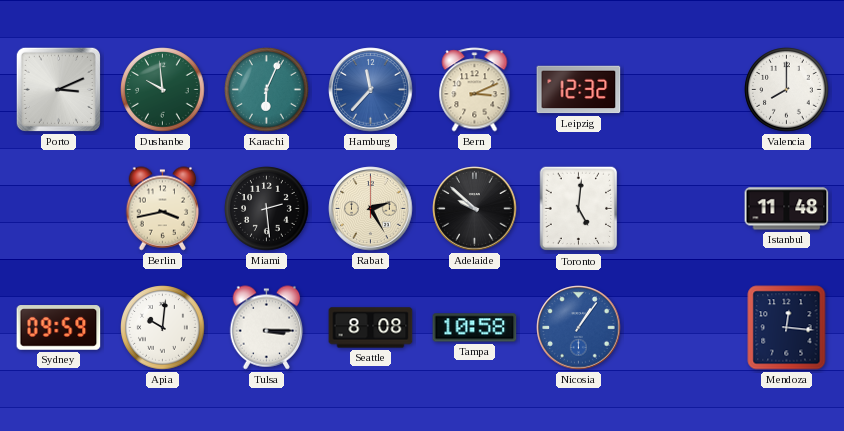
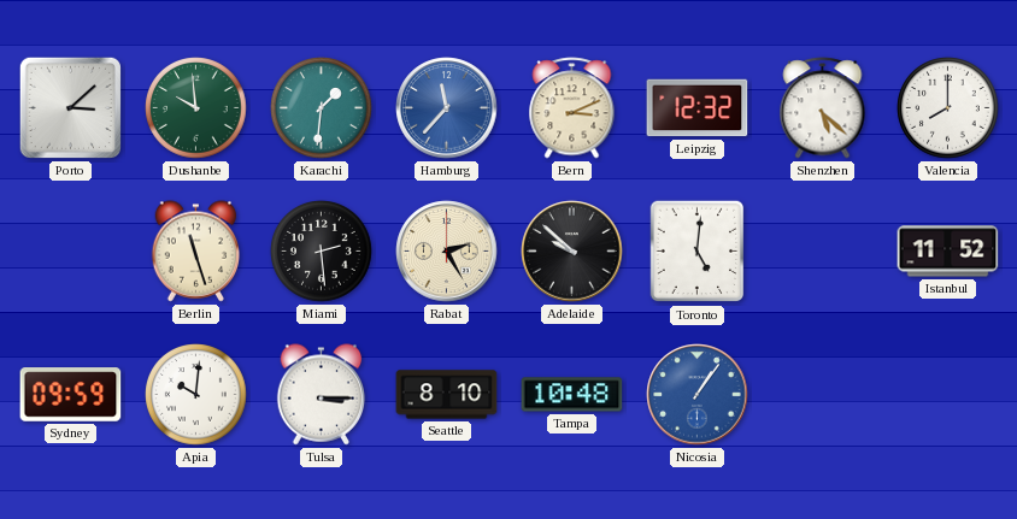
Porto: 3:11 -> 3:08 (70, 107)
Karachi: 6:04 -> 1:31 (322, 108)
Shenzhen: none -> 5:22 (823, 108)
Berlin: 3:43 -> 11:27 (196, 252)
Istanbul: 11:48 -> 11:52 (948, 252)
Seattle: 8:08 -> 8:10 (447, 395)
Tampa: 10:58 -> 10:48 (572, 395)
Mendoza: 12:16 -> none (787, 328)
